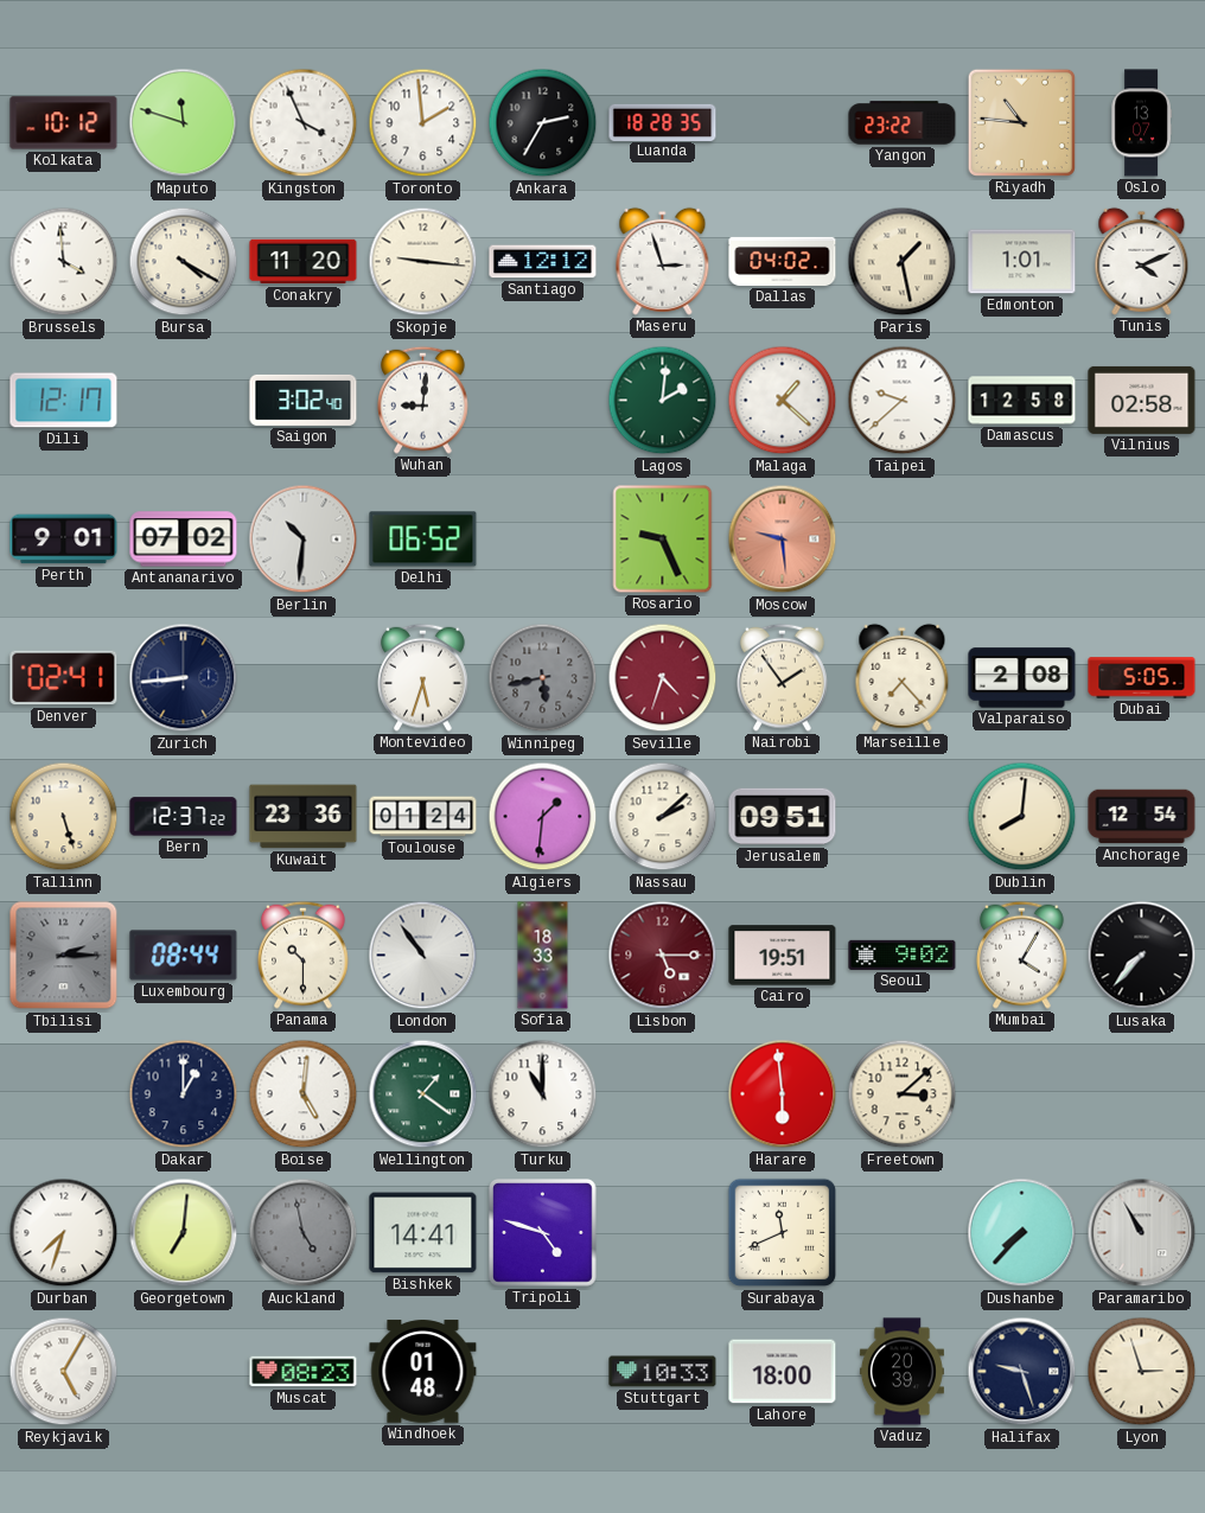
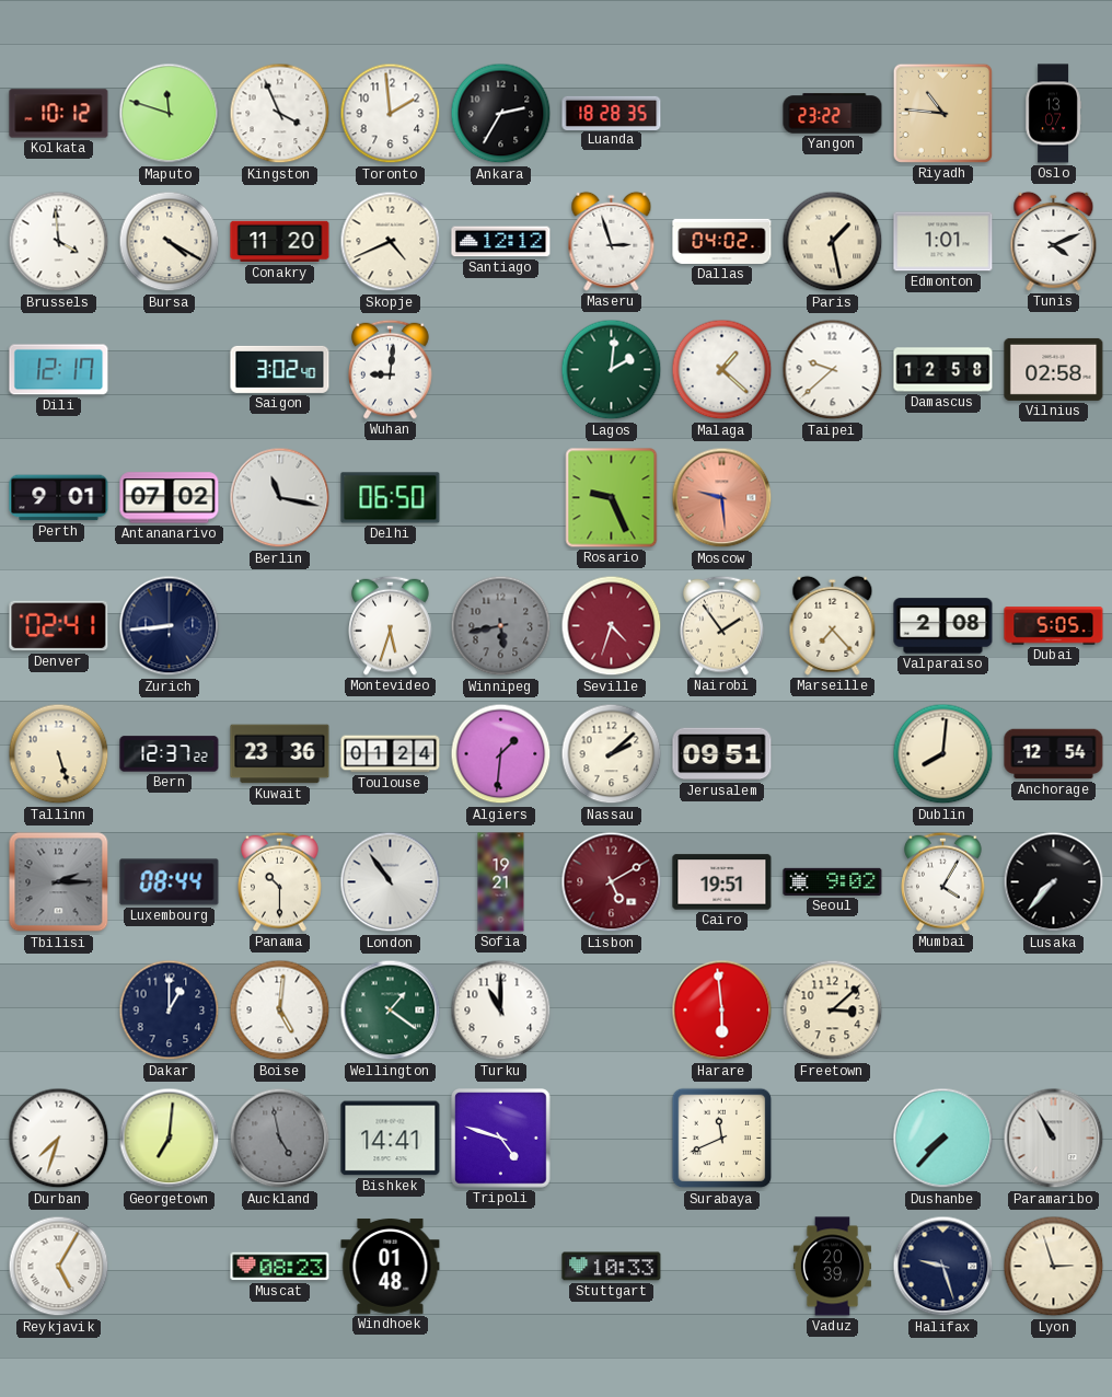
Skopje: 9:16 -> 4:41 (391, 242)
Berlin: 10:31 -> 11:17 (280, 498)
Delhi: 06:52 -> 06:50 (391, 498)
Sofia: 18:33 -> 19:21 (501, 882)
Lisbon: 5:15 -> 5:10 (612, 882)
Lahore: 18:00 -> none (783, 1372)
